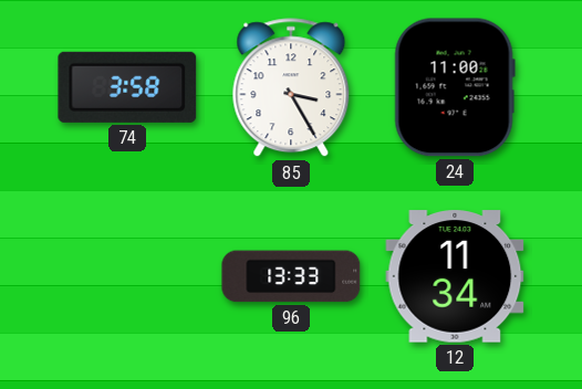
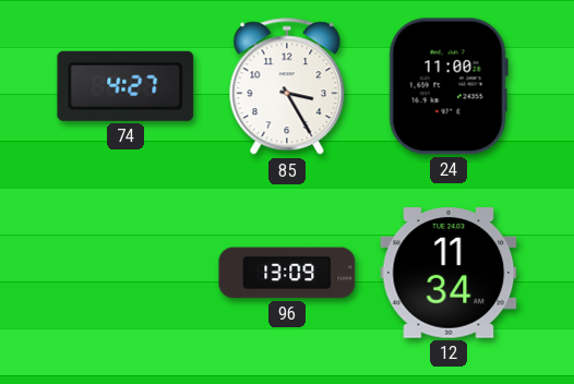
74: 3:58 -> 4:27 (125, 86)
96: 13:33 -> 13:09 (287, 273)
